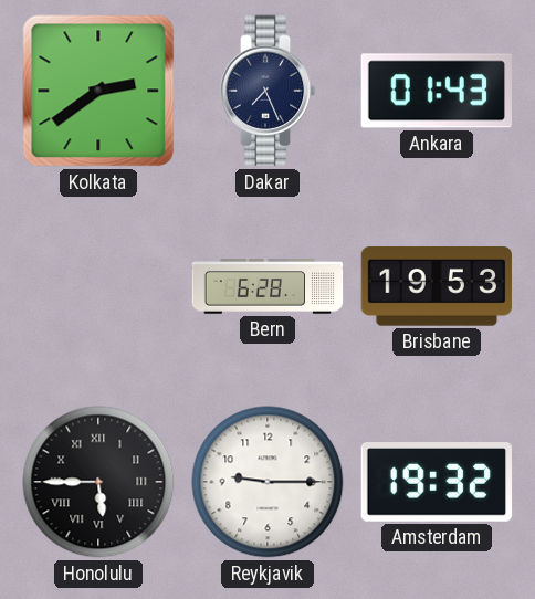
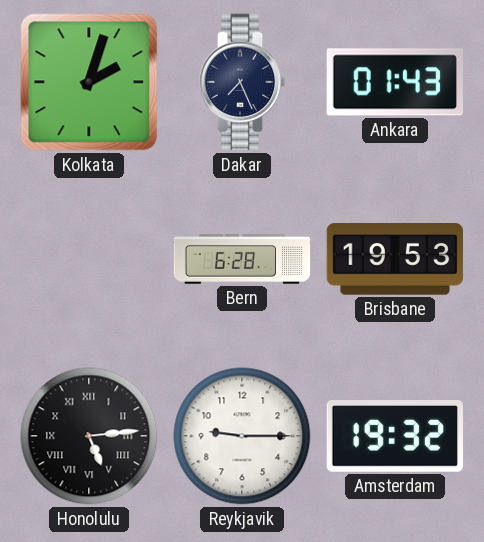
Kolkata: 2:39 -> 2:03 (89, 82)
Honolulu: 5:45 -> 5:14 (89, 436)
